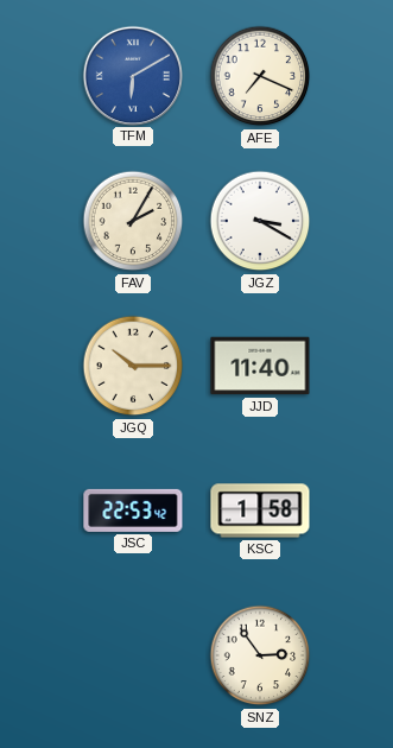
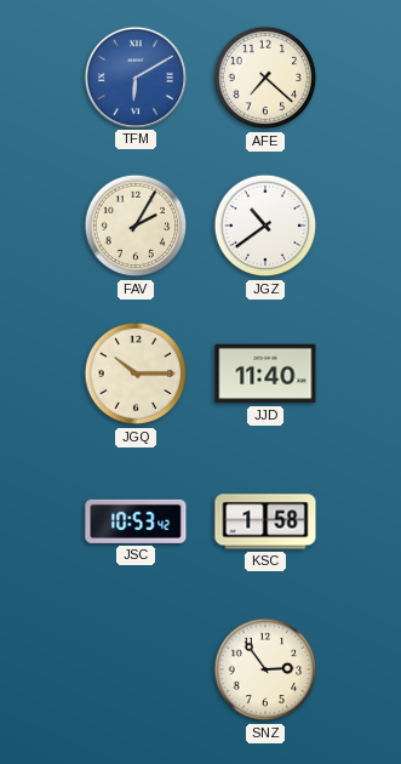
AFE: 7:19 -> 7:22 (265, 78)
JGZ: 3:20 -> 10:39 (265, 226)
JSC: 22:53 -> 10:53 (136, 521)
